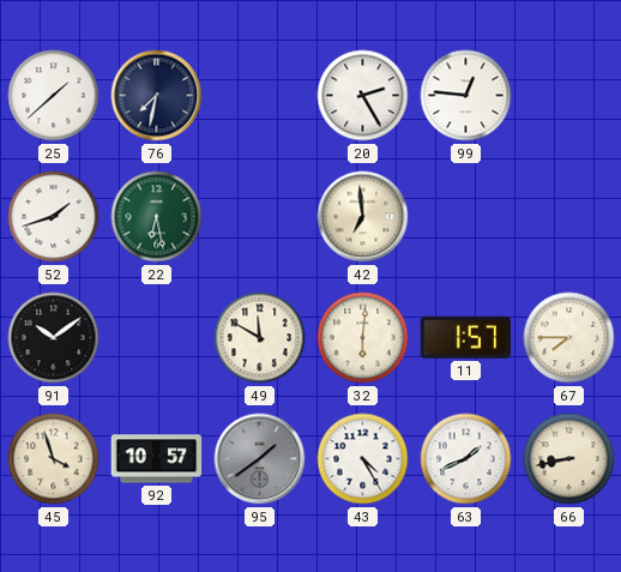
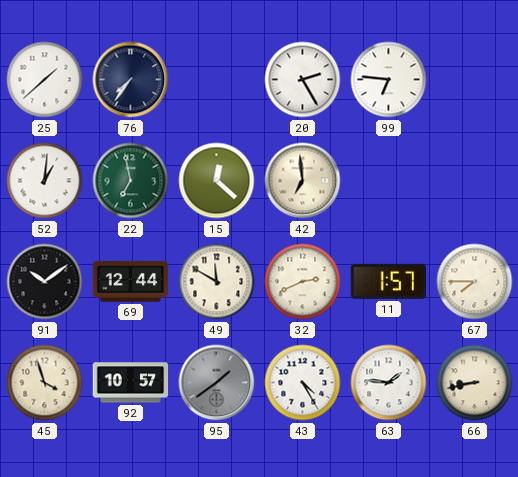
76: 7:32 -> 7:36 (131, 80)
99: 12:46 -> 6:46 (389, 80)
52: 1:42 -> 1:01 (45, 181)
22: 6:28 -> 6:58 (131, 181)
15: none -> 12:22 (217, 181)
69: none -> 12:44 (131, 282)
32: 6:01 -> 2:41 (303, 282)
63: 1:41 -> 1:46 (389, 383)
